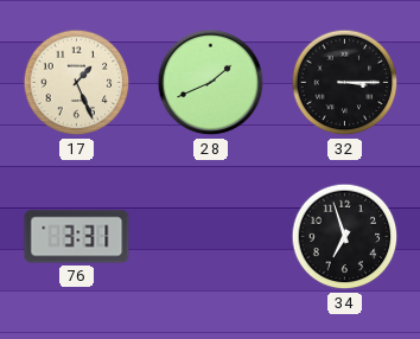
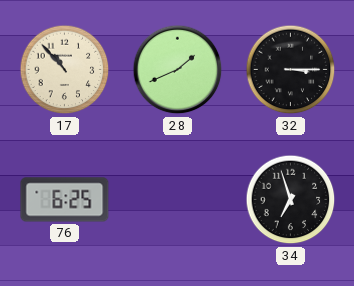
17: 1:26 -> 10:53 (65, 70)
76: 3:31 -> 6:25 (65, 200)
